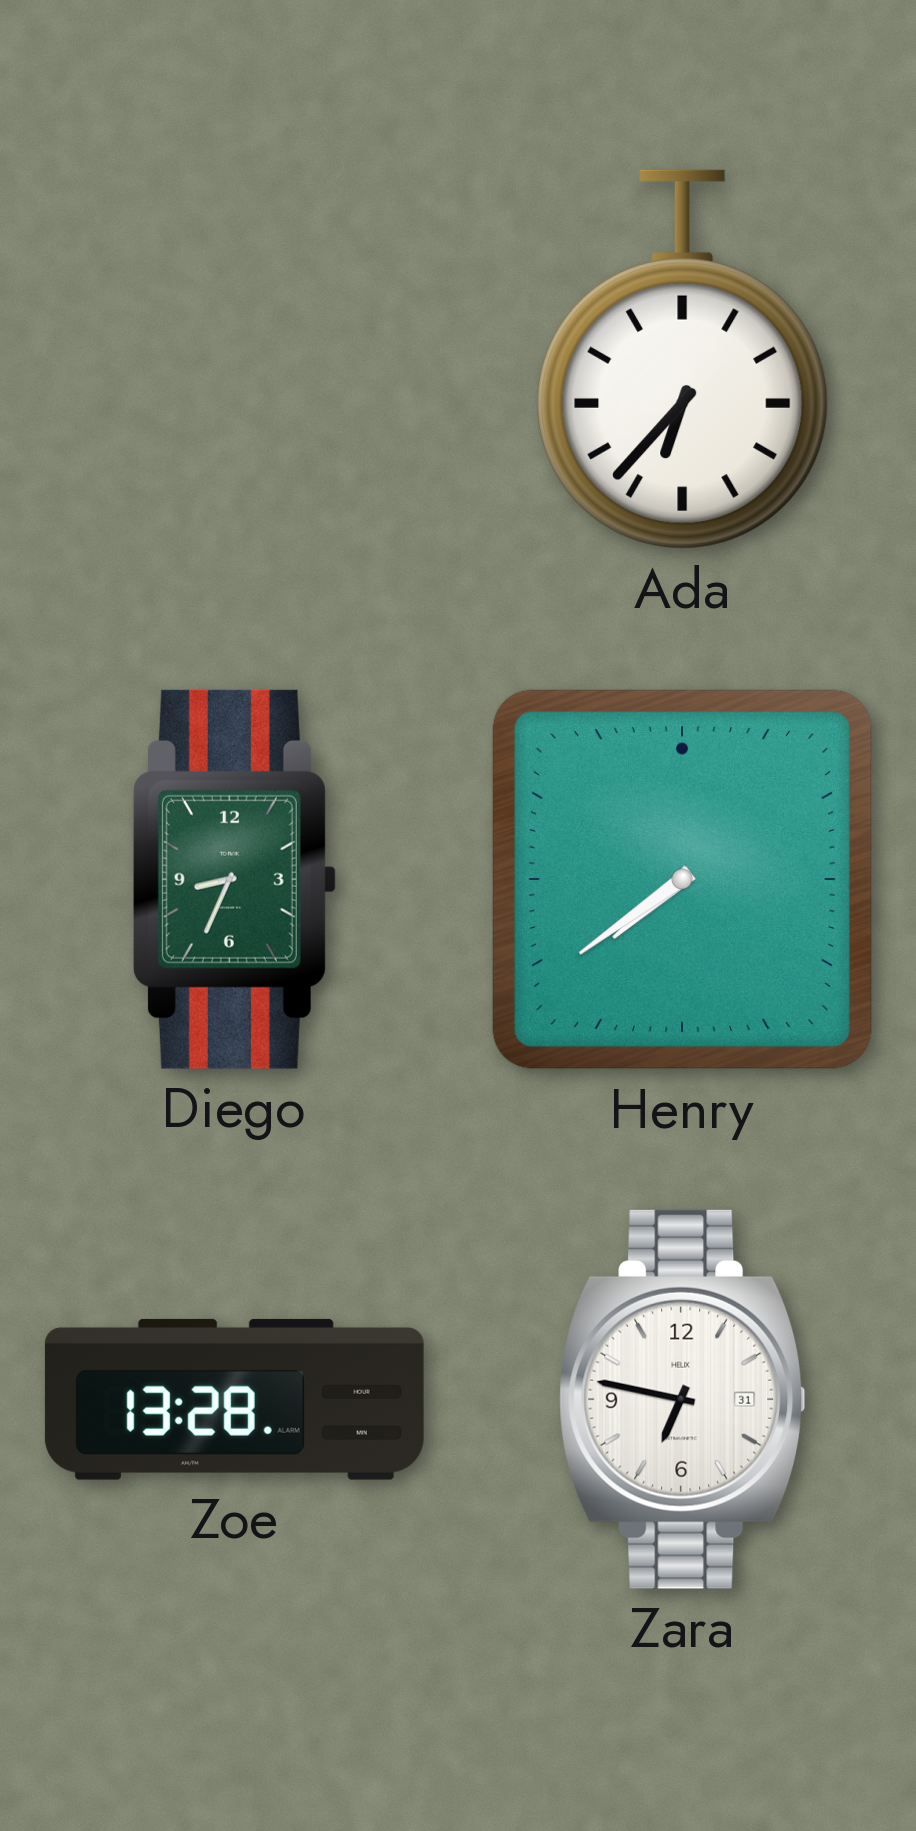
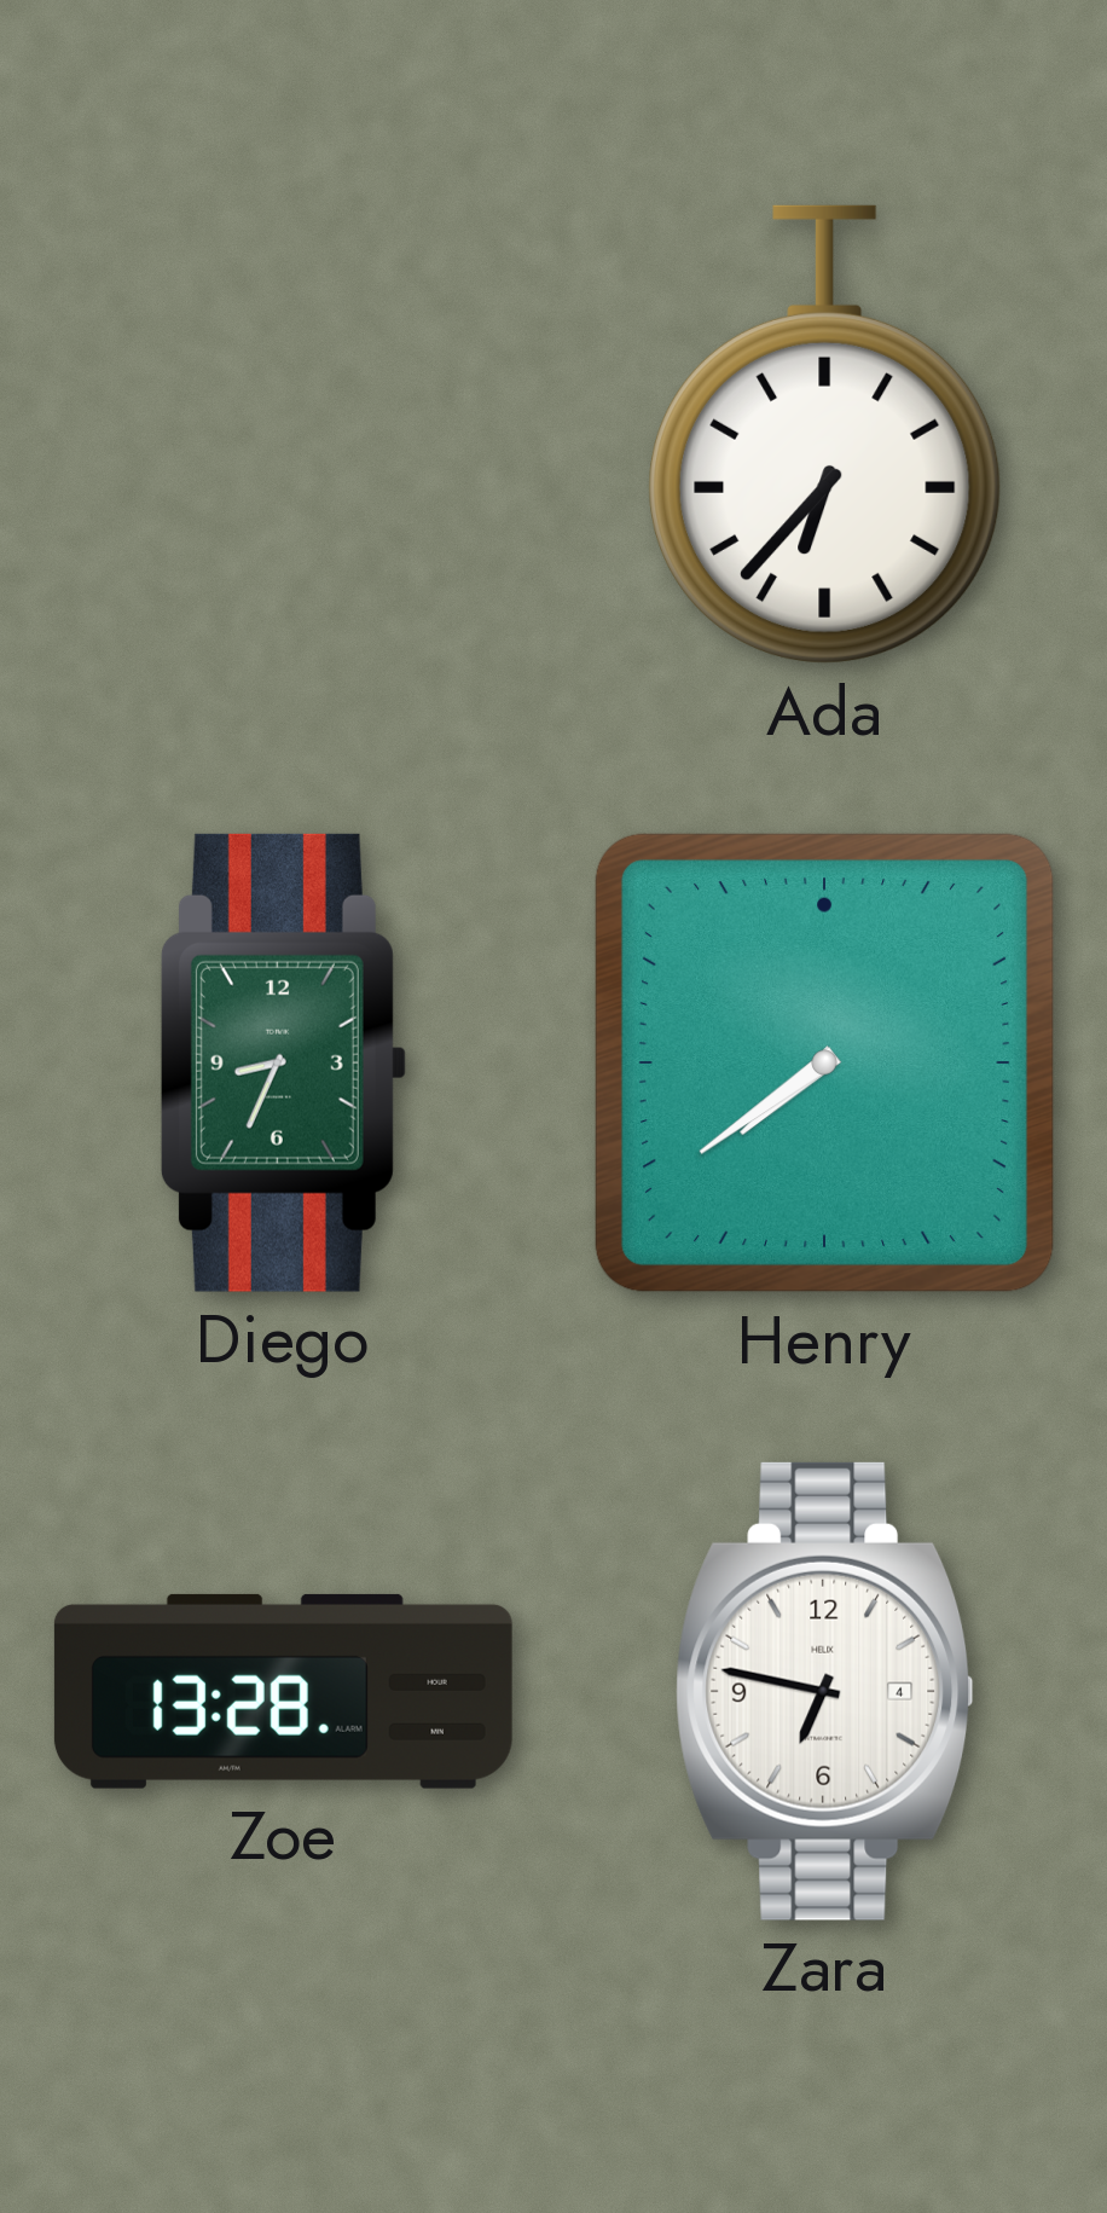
Zara date: 31 -> 4 (825, 1691)
